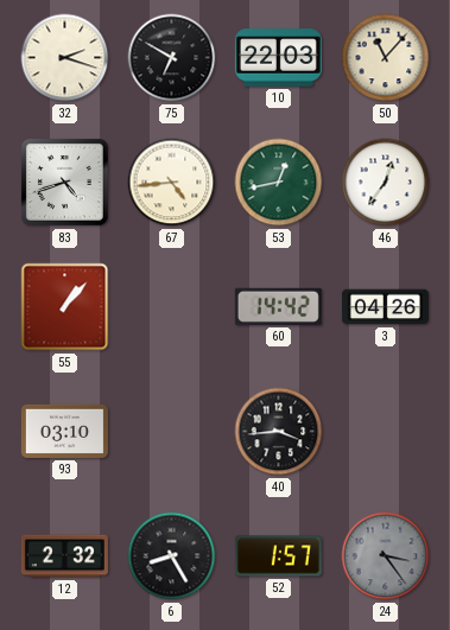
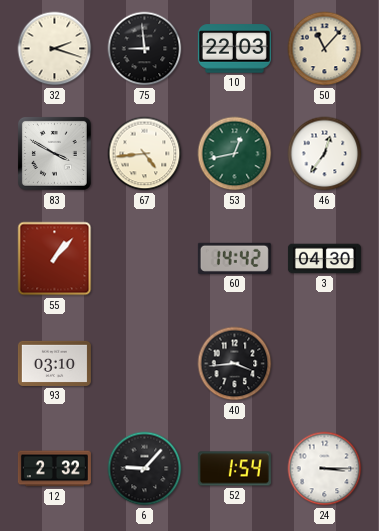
75: 6:50 -> 8:59 (145, 49)
83: 4:42 -> 3:50 (54, 153)
3: 04:26 -> 04:30 (324, 259)
6: 8:25 -> 9:07 (145, 469)
52: 1:57 -> 1:54 (234, 469)
24: 3:24 -> 3:15 (325, 469)
24 dial: grey -> white (325, 469)
